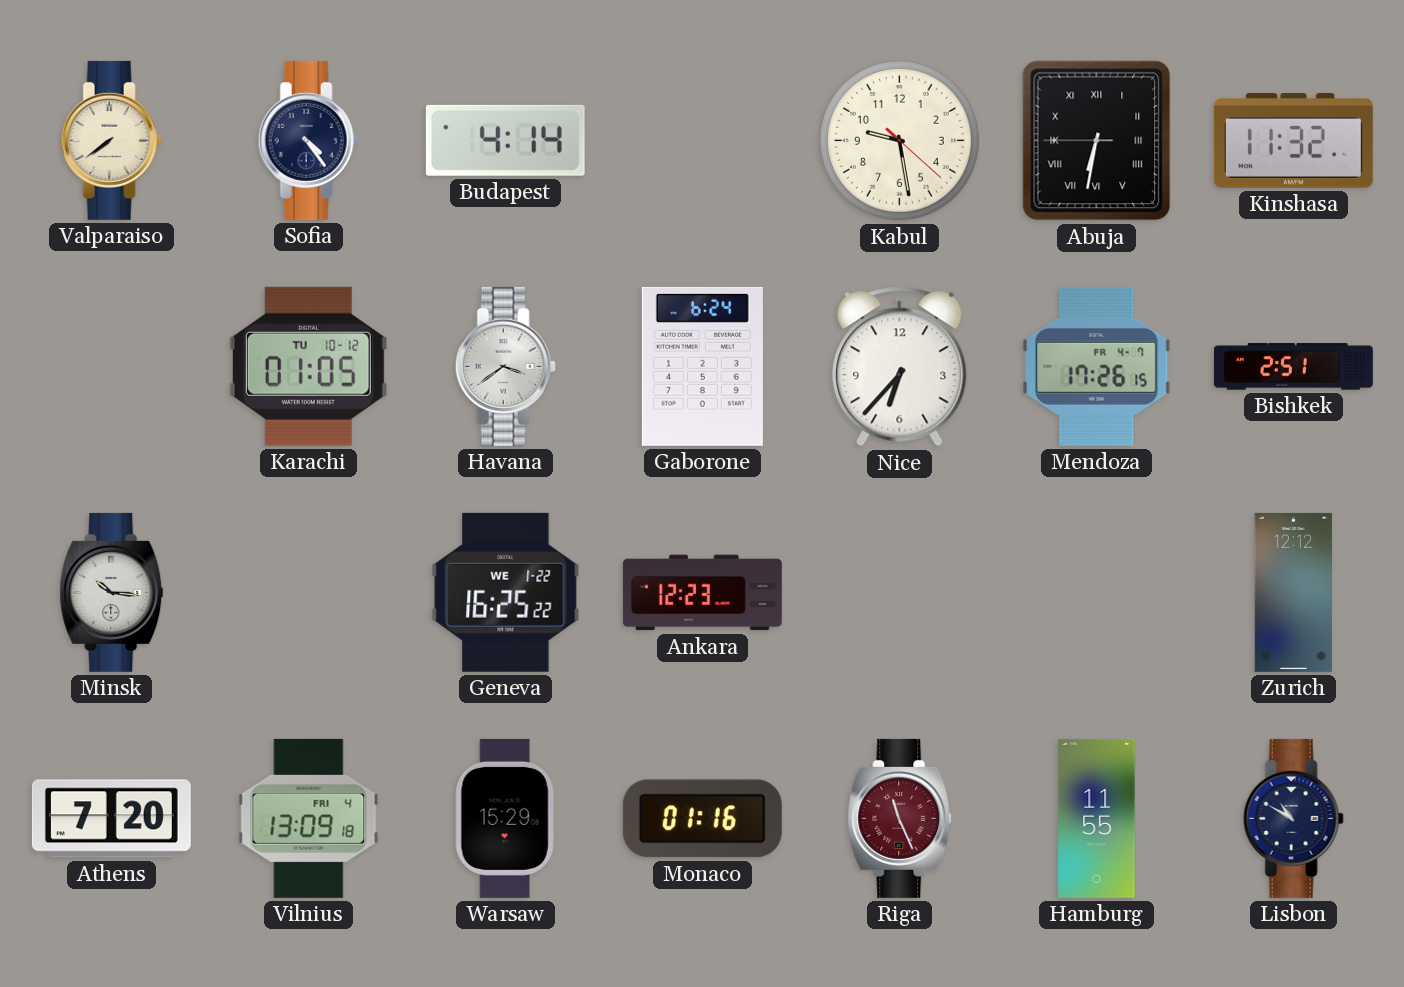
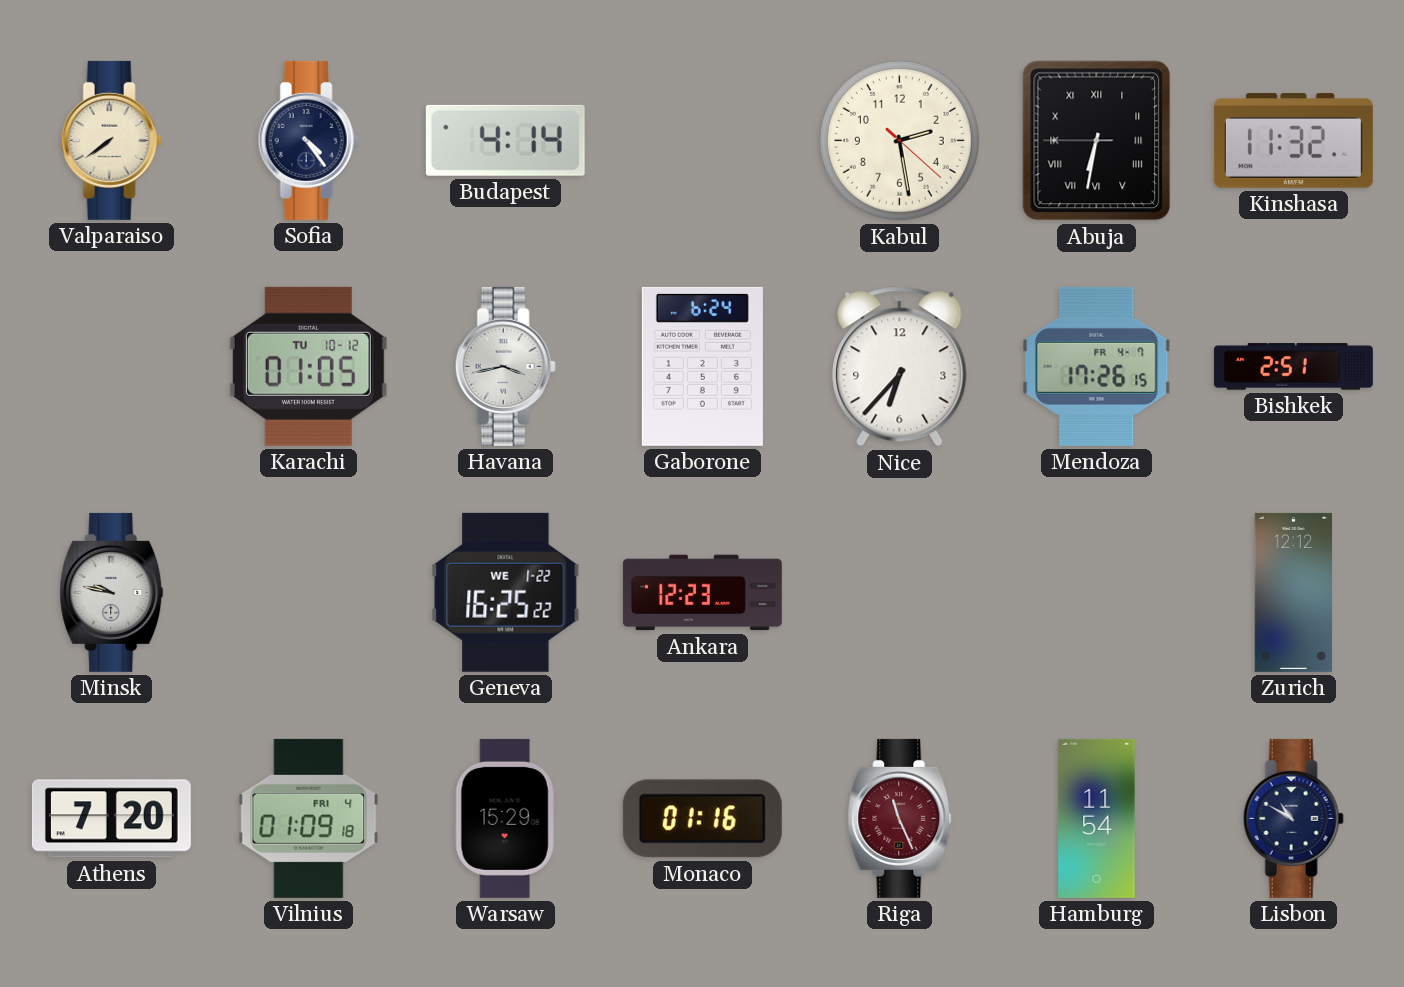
Kabul: 9:28 -> 2:28 (899, 140)
Havana: 3:39 -> 3:43 (505, 366)
Minsk: 10:16 -> 9:47 (112, 592)
Vilnius: 13:09 -> 01:09 (309, 818)
Hamburg: 11:55 -> 11:54 (1097, 818)
